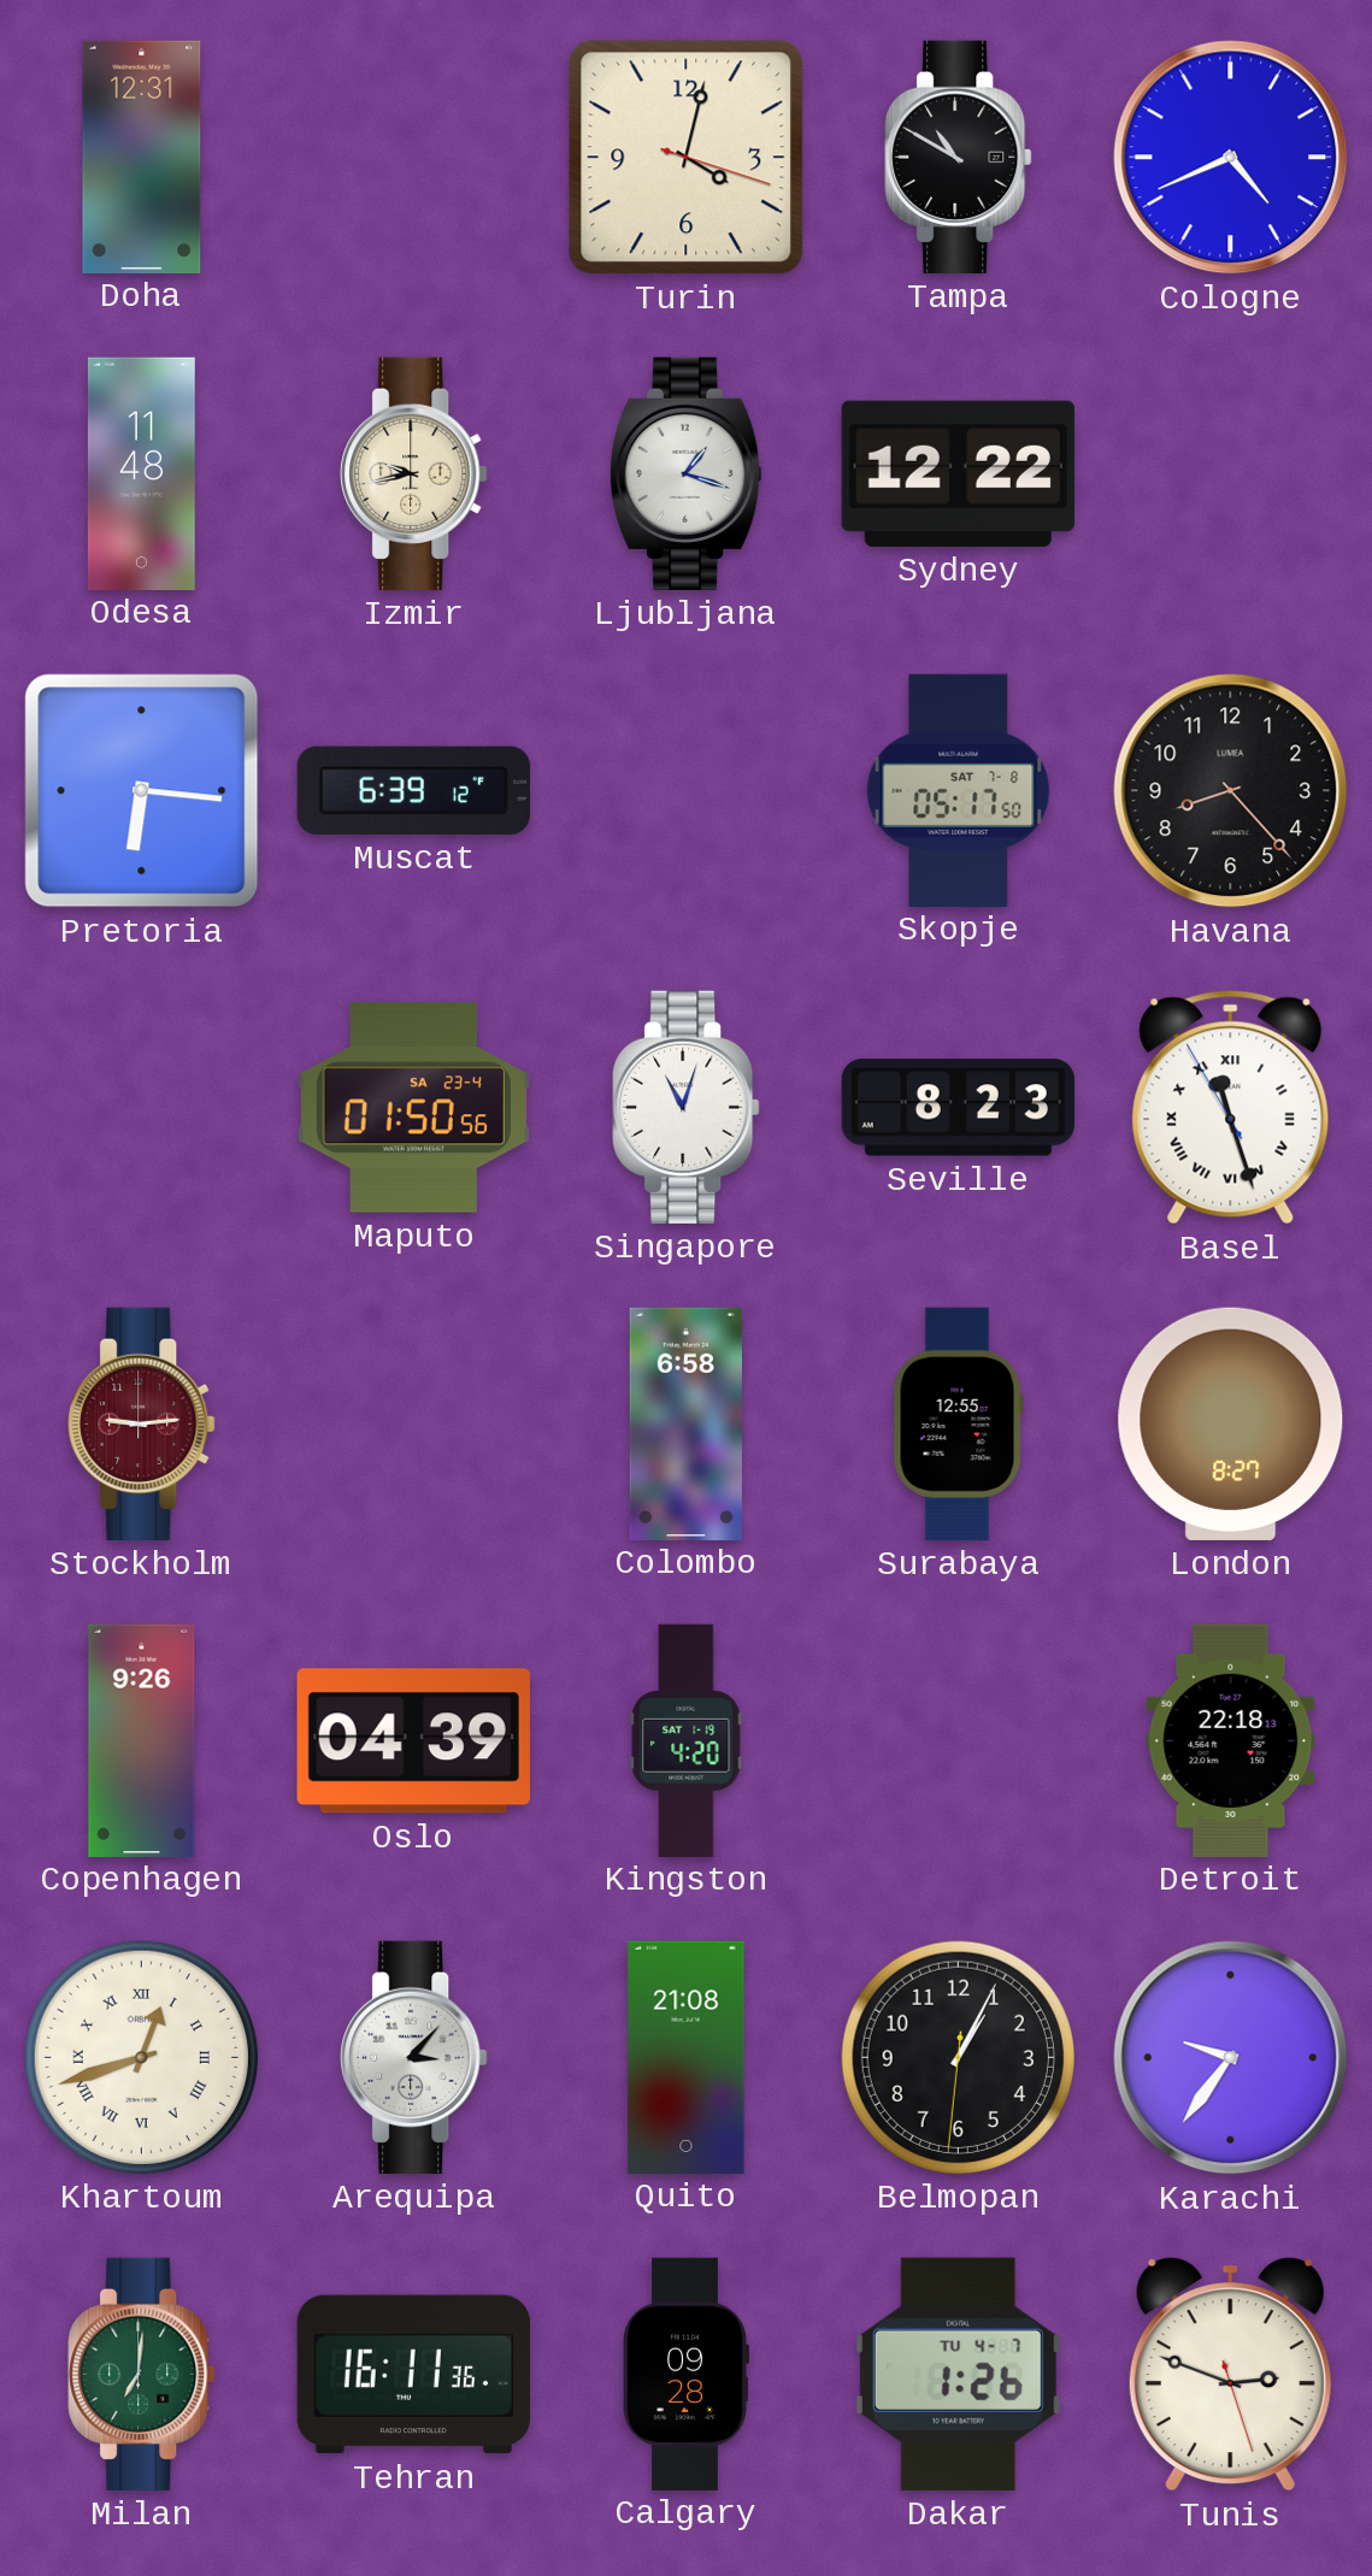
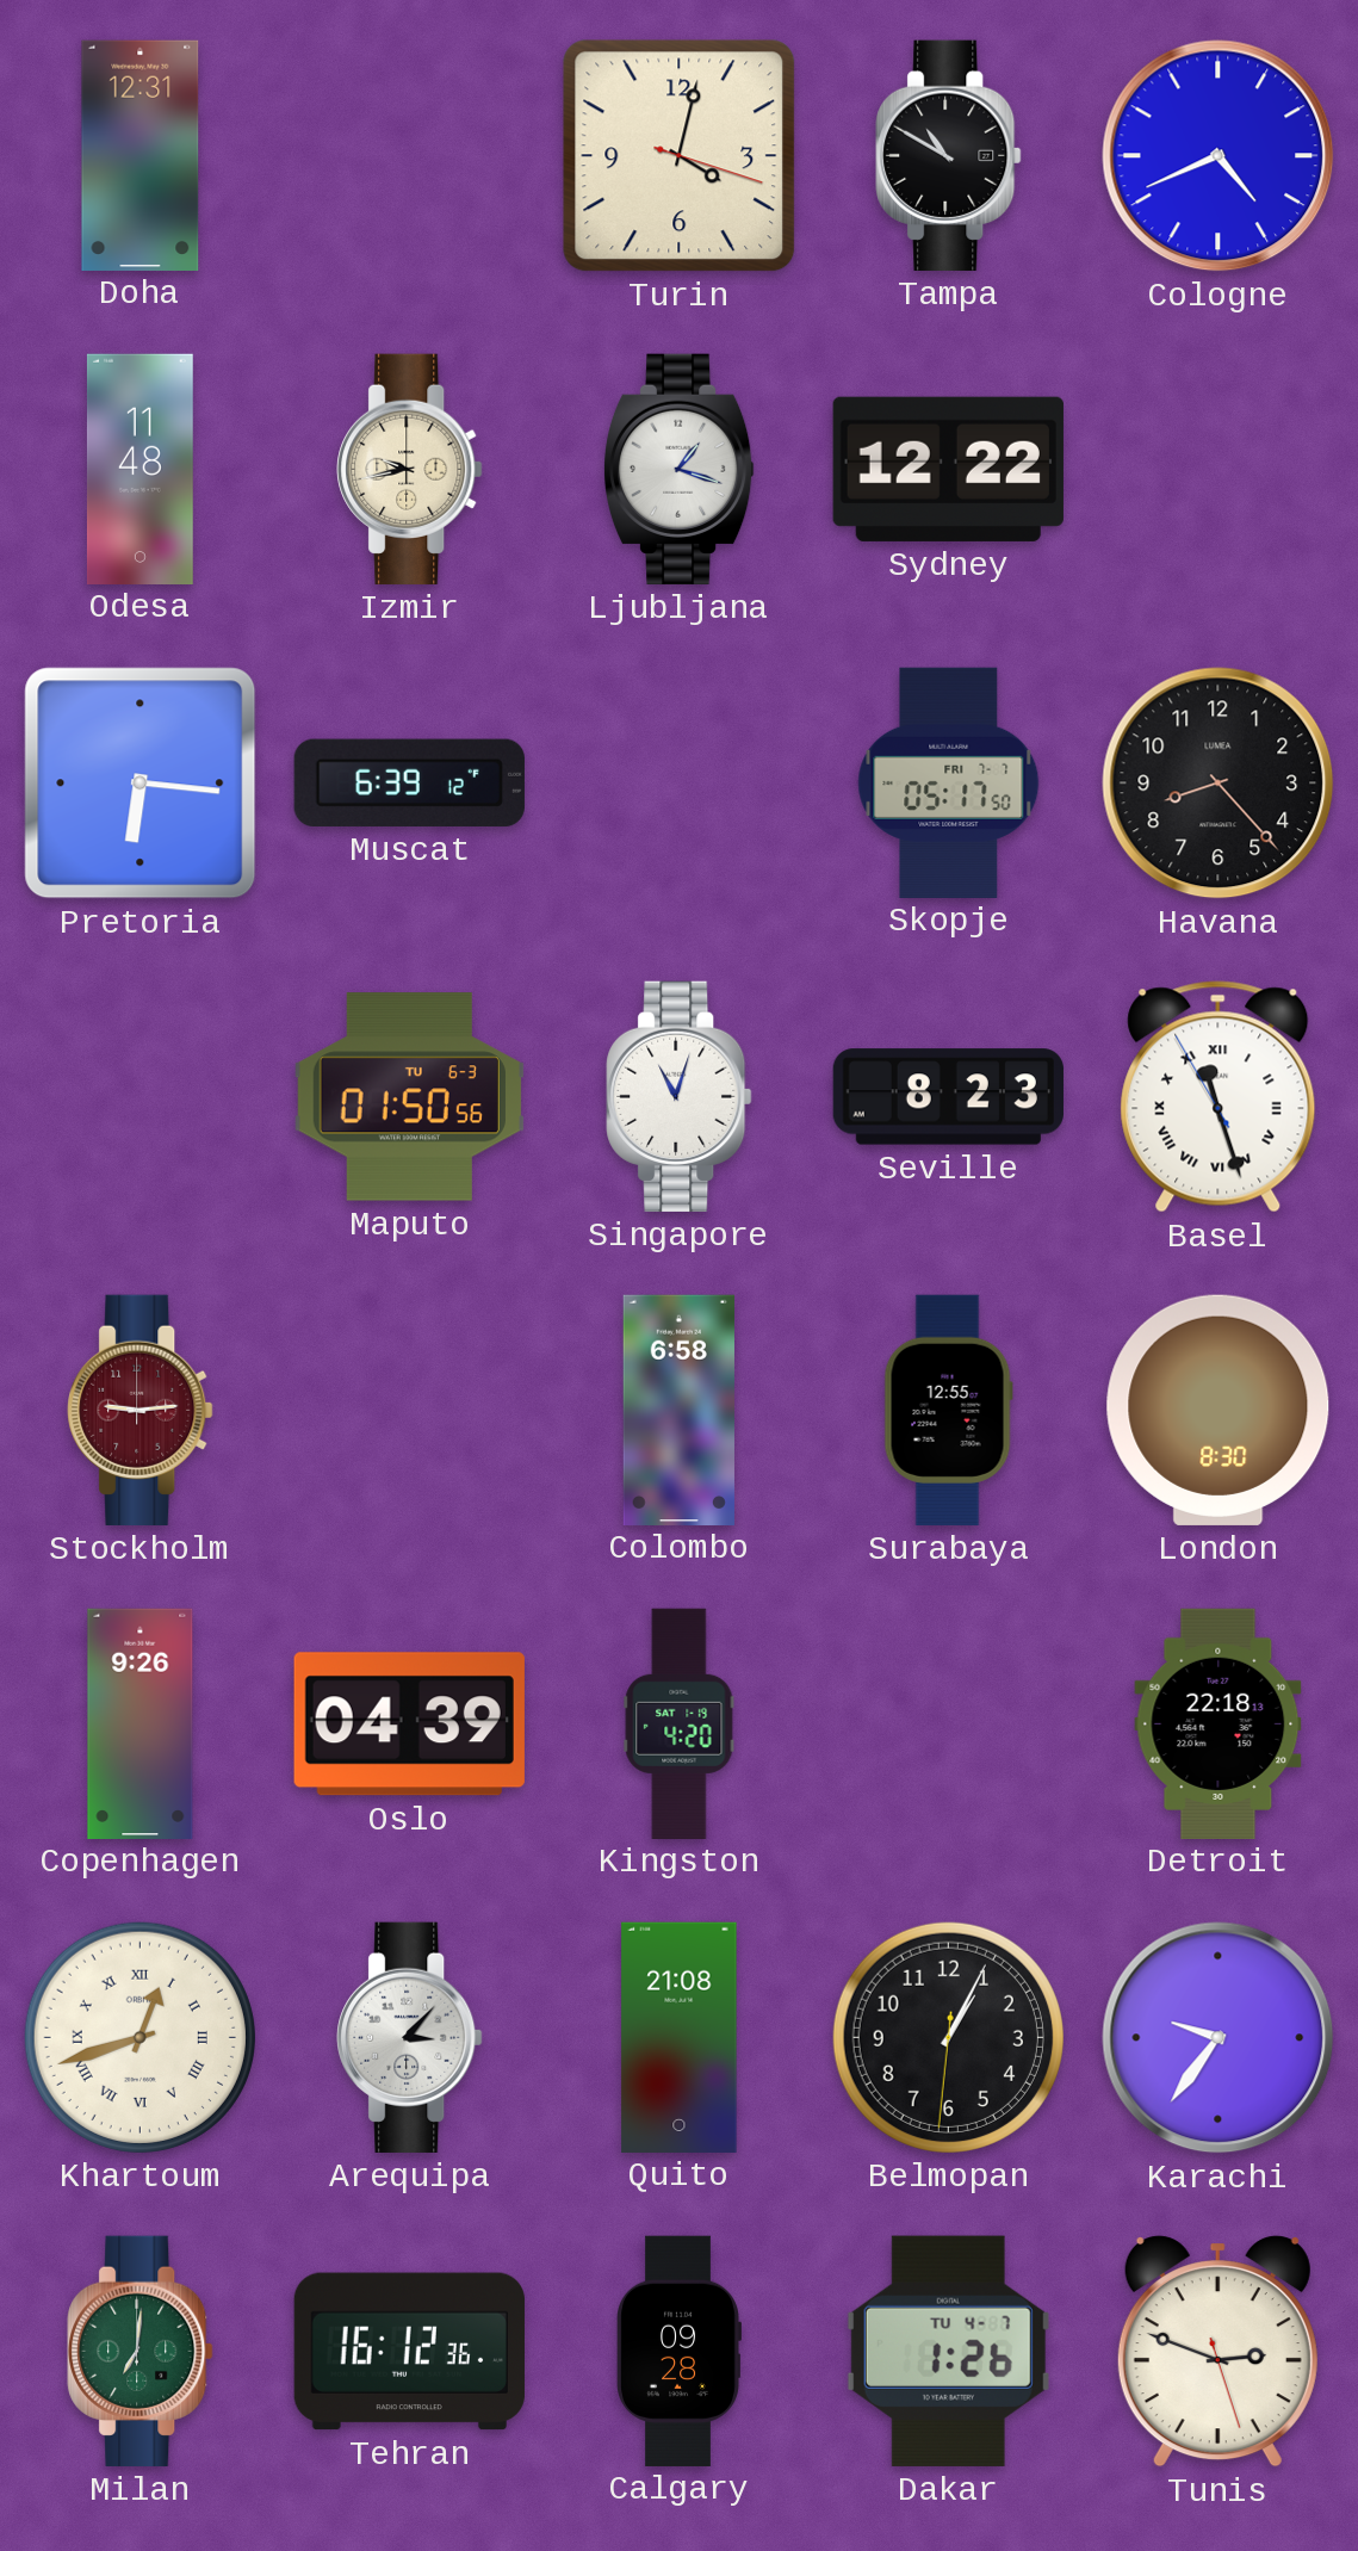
Skopje date: SAT 7-8 -> FRI 7-7 (949, 782)
Maputo date: SA 23-4 -> TU 6-3 (409, 1097)
London: 8:27 -> 8:30 (1219, 1410)
Tehran: 16:11 -> 16:12 (409, 2352)
